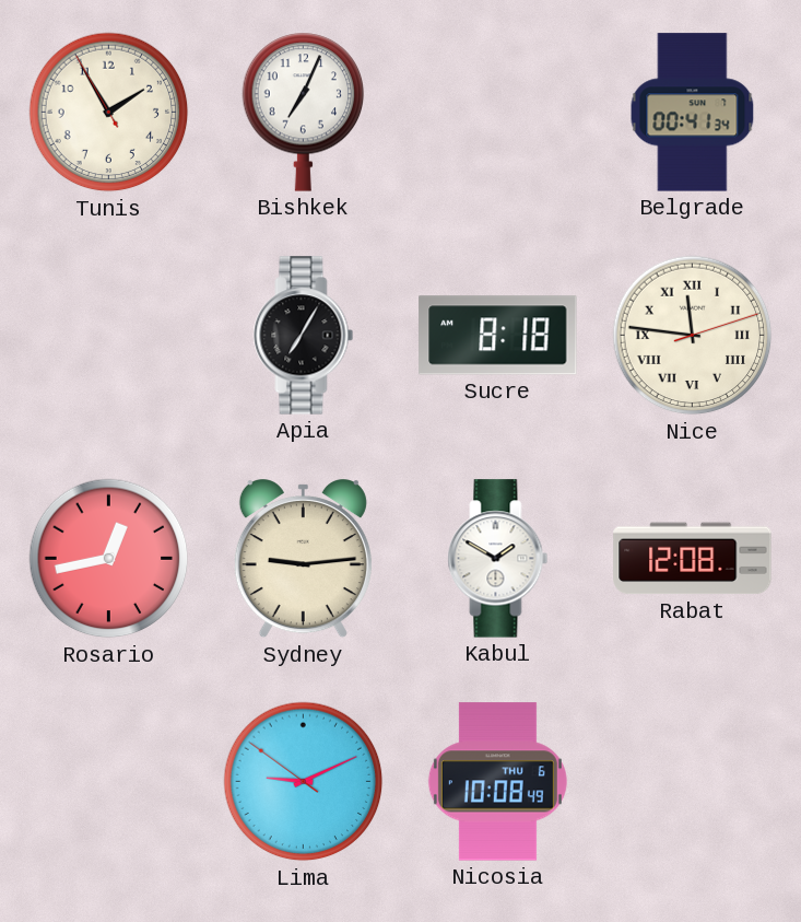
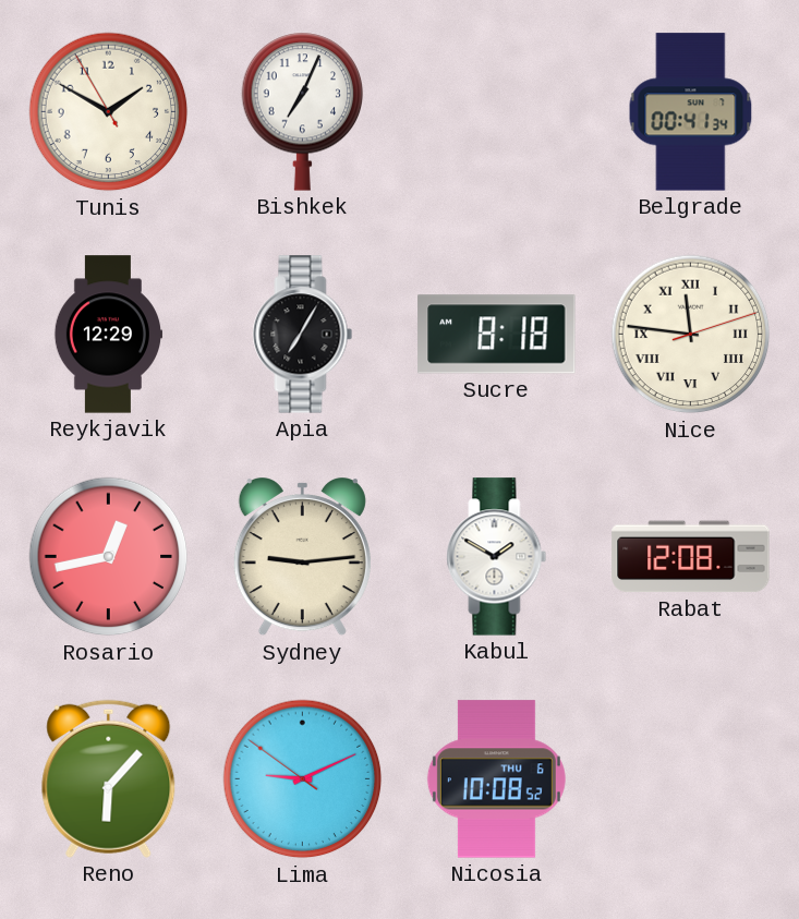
Tunis: 1:54 -> 1:49 (109, 112)
Reykjavik: none -> 12:29 (107, 335)
Reno: none -> 6:07 (109, 778)
Nicosia: 10:08:49 -> 10:08:52 (496, 779)
